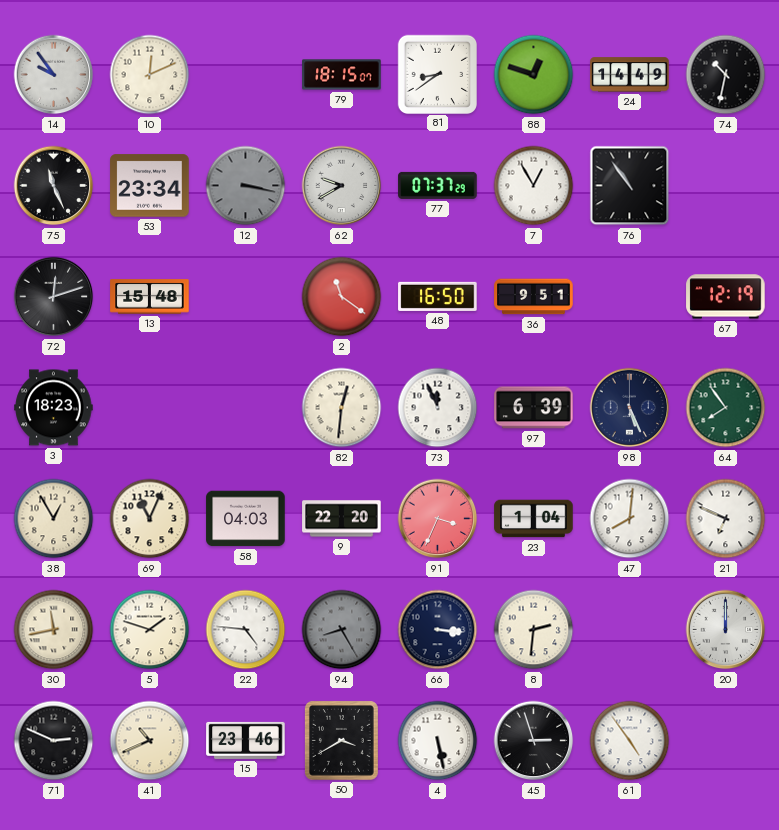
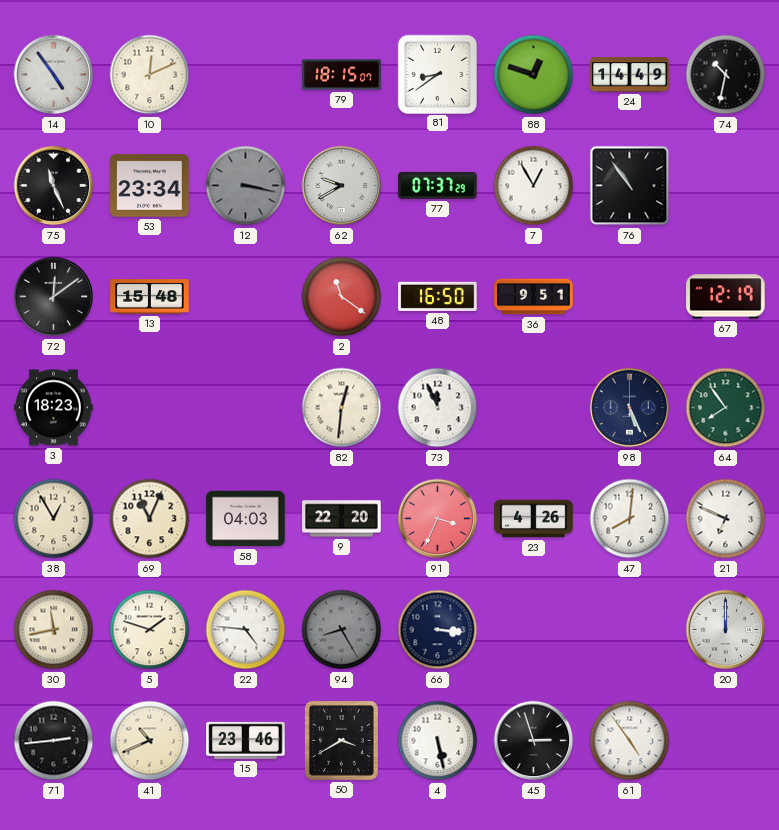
14: 9:54 -> 4:54 (54, 75)
72: 12:12 -> 12:09 (54, 297)
97: 6:39 -> none (534, 408)
23: 1:04 -> 4:26 (534, 519)
8: 2:31 -> none (534, 630)
71: 2:49 -> 2:44 (54, 741)
